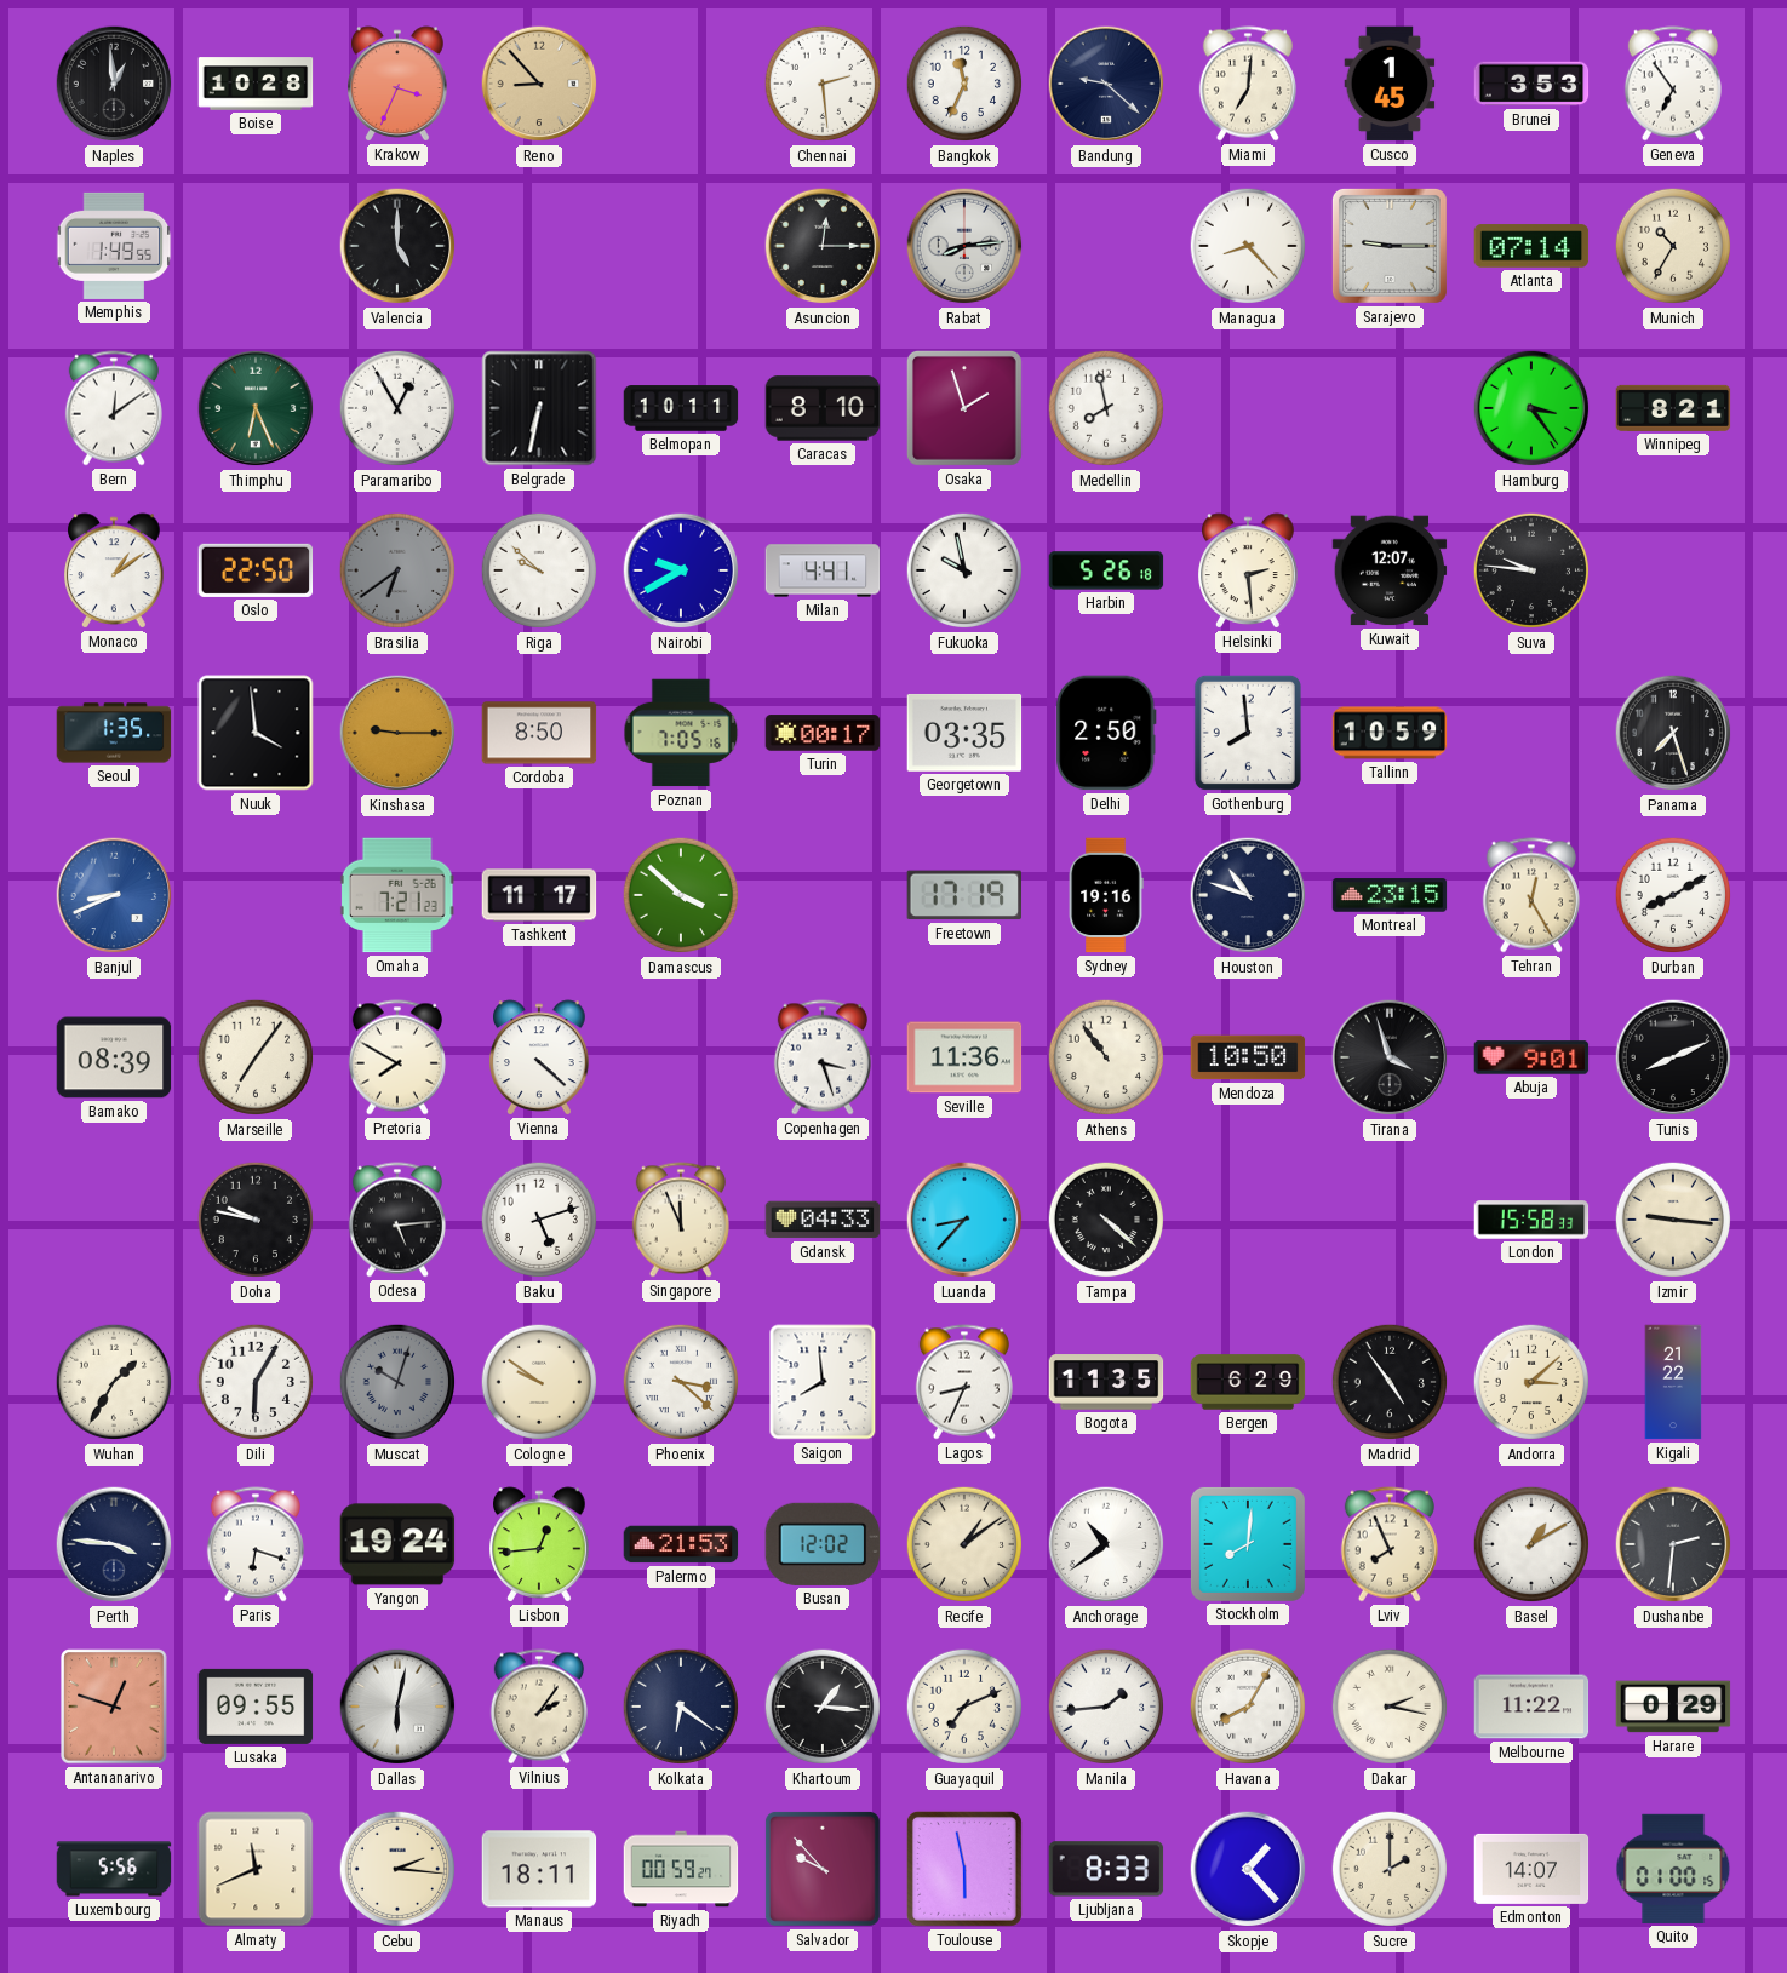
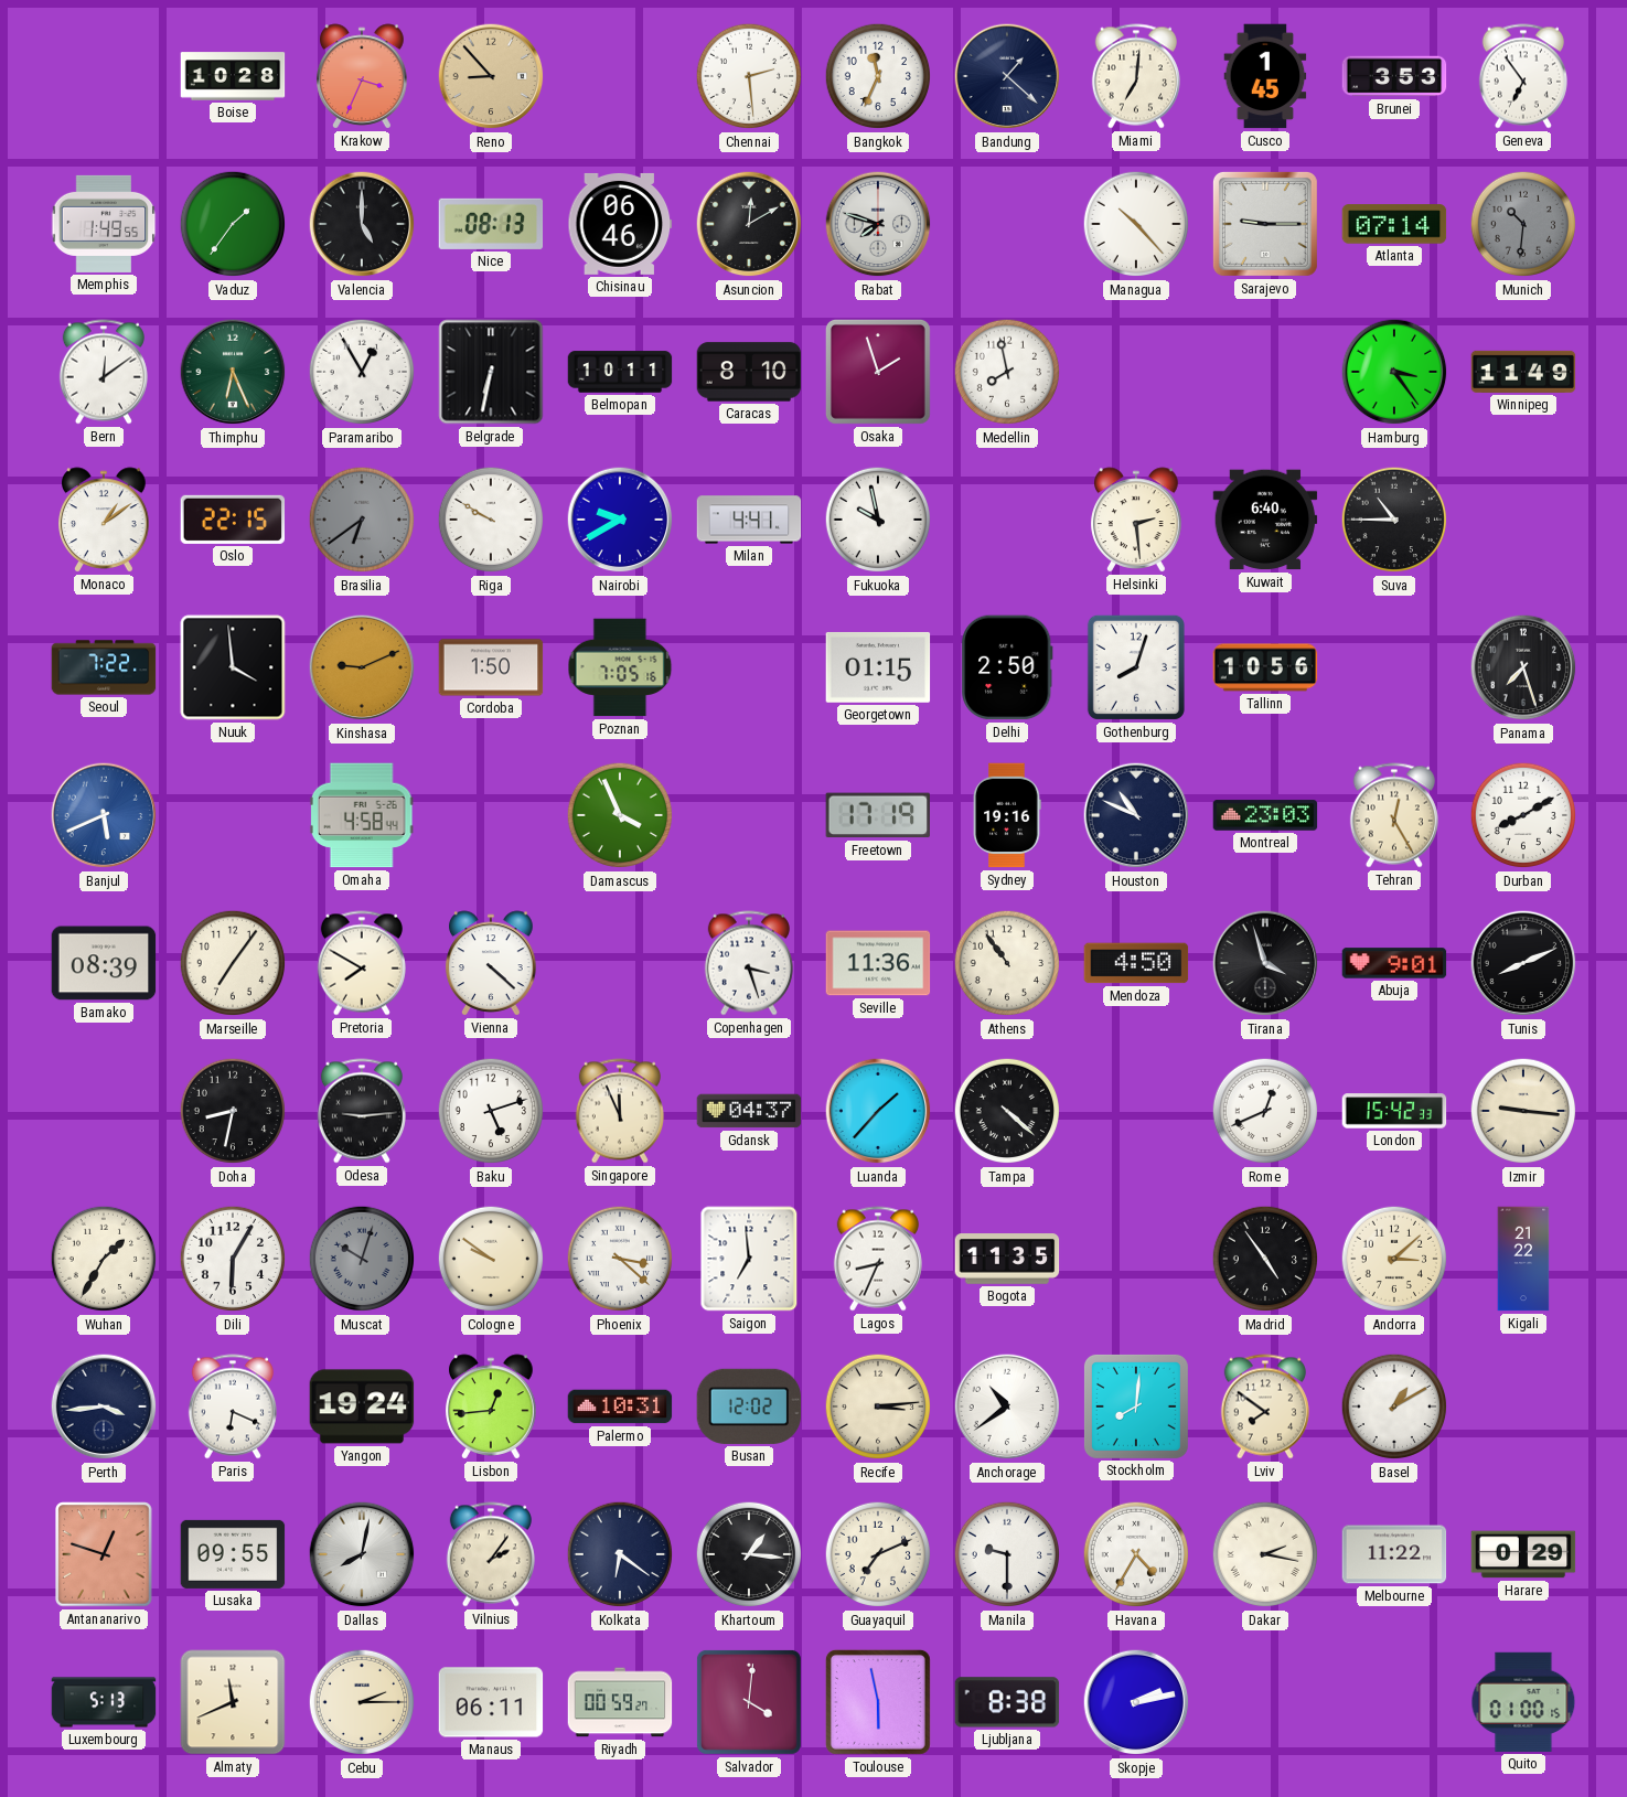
Naples: 12:59 -> none (114, 84)
Bandung: 9:22 -> 1:22 (1007, 76)
Vaduz: none -> 1:36 (233, 224)
Nice: none -> 08:13 (491, 224)
Chisinau: none -> 06:46 (620, 224)
Asuncion: 12:15 -> 12:10 (749, 224)
Rabat: 8:14 -> 7:48 (878, 224)
Managua: 8:23 -> 10:23 (1136, 224)
Munich: 10:35 -> 10:31 (1523, 224)
Munich dial: cream -> grey (1523, 224)
Winnipeg: 8:21 -> 11:49 (1523, 372)
Oslo: 22:50 -> 22:15 (233, 520)
Riga: 9:52 -> 9:50 (491, 520)
Harbin: 5:26 -> none (1106, 570)
Kuwait: 12:07 -> 6:40 (1265, 520)
Suva: 9:46 -> 10:45 (1394, 520)
Seoul: 1:35 -> 7:22 (104, 667)
Kinshasa: 9:15 -> 9:11 (362, 667)
Cordoba: 8:50 -> 1:50 (491, 667)
Turin: 00:17 -> none (823, 733)
Georgetown: 03:35 -> 01:15 (878, 667)
Gothenburg: 7:59 -> 8:03 (1136, 667)
Tallinn: 10:59 -> 10:56 (1265, 667)
Banjul: 8:41 -> 5:41 (104, 815)
Omaha: 7:21 -> 4:58 (362, 815)
Tashkent: 11:17 -> none (539, 895)
Damascus: 3:52 -> 3:56 (620, 815)
Houston: 10:48 -> 10:49 (1136, 815)
Montreal: 23:15 -> 23:03 (1265, 815)
Mendoza: 10:50 -> 4:50 (1136, 963)
Doha: 9:47 -> 8:32 (233, 1111)
Odesa: 5:14 -> 9:14 (362, 1111)
Gdansk: 04:33 -> 04:37 (749, 1111)
Luanda: 8:37 -> 1:37 (878, 1111)
Rome: none -> 12:41 (1265, 1111)
London: 15:58 -> 15:42 (1394, 1111)
Saigon: 7:59 -> 6:59 (749, 1259)
Bergen: 6:29 -> none (1248, 1382)
Perth: 3:46 -> 3:44 (104, 1406)
Paris: 6:18 -> 6:19 (233, 1406)
Palermo: 21:53 -> 10:31 (620, 1406)
Recife: 1:09 -> 3:14 (878, 1406)
Lviv: 7:56 -> 7:51 (1265, 1406)
Dushanbe: 2:31 -> none (1673, 1544)
Dallas: 6:02 -> 8:02 (362, 1554)
Manila: 1:44 -> 9:30 (1007, 1554)
Havana: 8:05 -> 4:35 (1136, 1554)
Luxembourg: 5:56 -> 5:13 (104, 1702)
Cebu: 2:16 -> 2:15 (362, 1702)
Manaus: 18:11 -> 06:11 (491, 1702)
Salvador: 9:53 -> 4:01 (749, 1702)
Ljubljana: 8:33 -> 8:38 (1007, 1702)
Skopje: 1:23 -> 2:13 (1136, 1702)
Sucre: 2:00 -> none (1390, 1869)
Edmonton: 14:07 -> none (1531, 1869)
